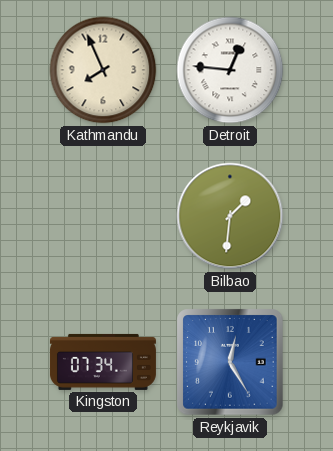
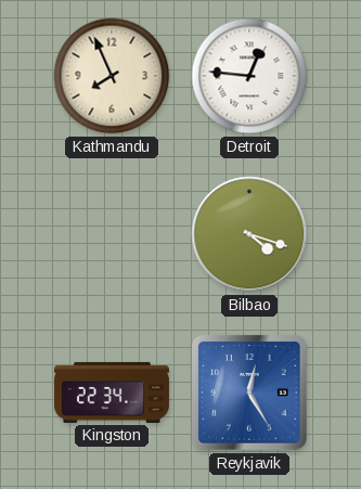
Bilbao: 1:31 -> 4:18 (249, 234)
Kingston: 07:34 -> 22:34 (112, 393)
